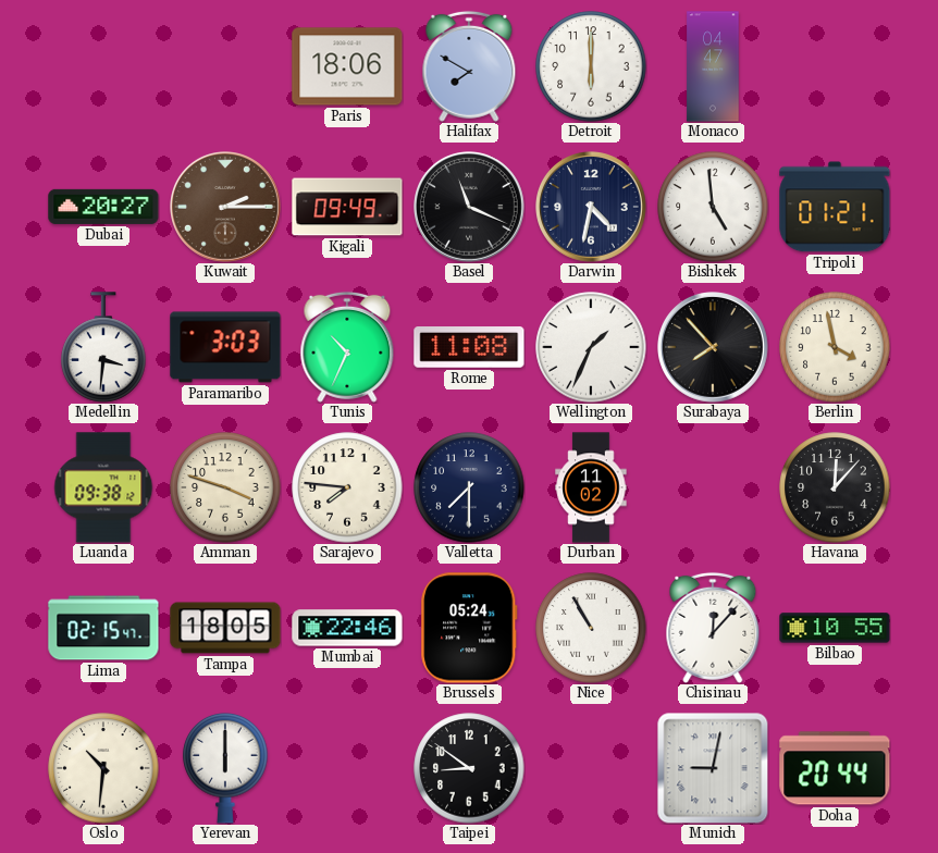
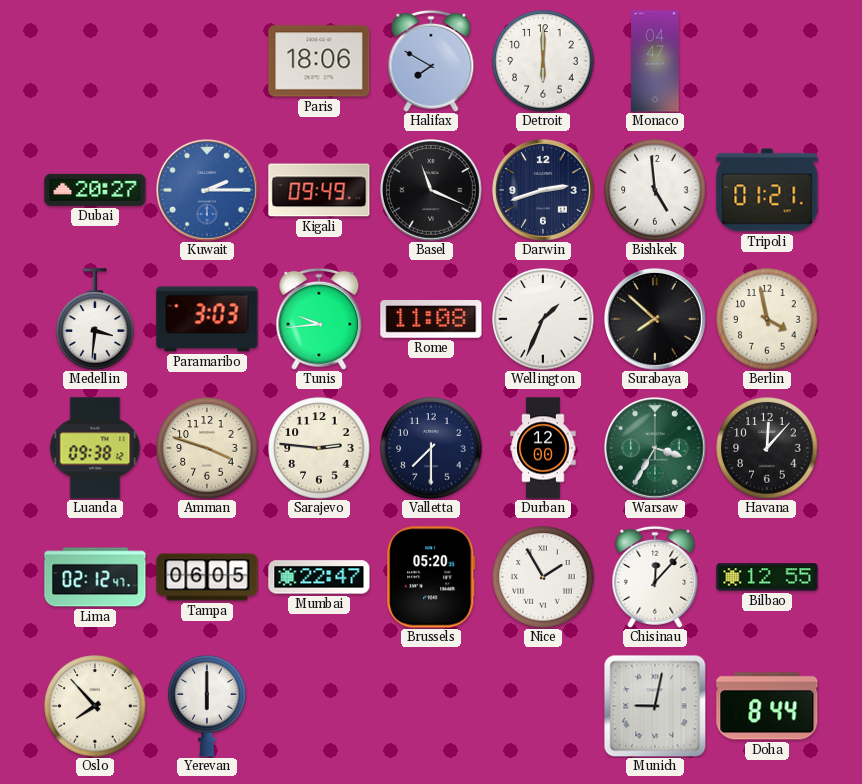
Kuwait dial: brown -> blue (208, 191)
Darwin: 4:32 -> 2:42 (544, 191)
Tunis: 10:34 -> 9:44 (319, 319)
Surabaya: 7:53 -> 7:52 (656, 320)
Sarajevo: 7:46 -> 2:46 (319, 448)
Durban: 11:02 -> 12:00 (543, 448)
Warsaw: none -> 3:35 (656, 449)
Lima: 02:15 -> 02:12 (95, 577)
Tampa: 18:05 -> 06:05 (207, 577)
Mumbai: 22:46 -> 22:47 (319, 577)
Brussels: 05:24 -> 05:20 (431, 577)
Nice: 10:55 -> 1:55 (543, 577)
Bilbao: 10:55 -> 12:55 (767, 577)
Oslo: 10:31 -> 7:53 (95, 706)
Taipei: 8:51 -> none (469, 768)
Doha: 20:44 -> 8:44 (767, 706)
